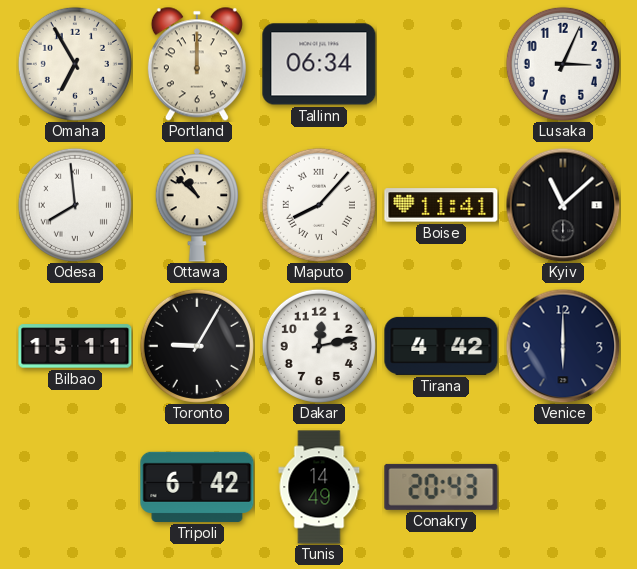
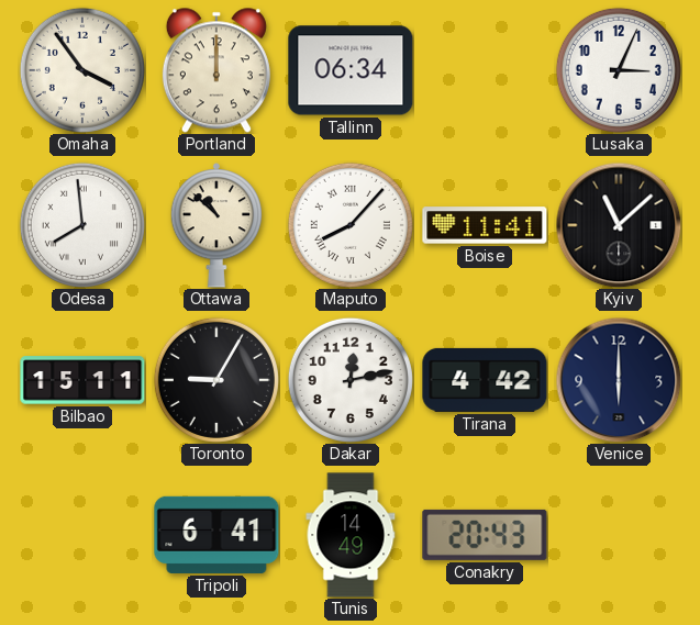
Omaha: 6:55 -> 3:54 (82, 70)
Tripoli: 6:42 -> 6:41 (216, 535)
